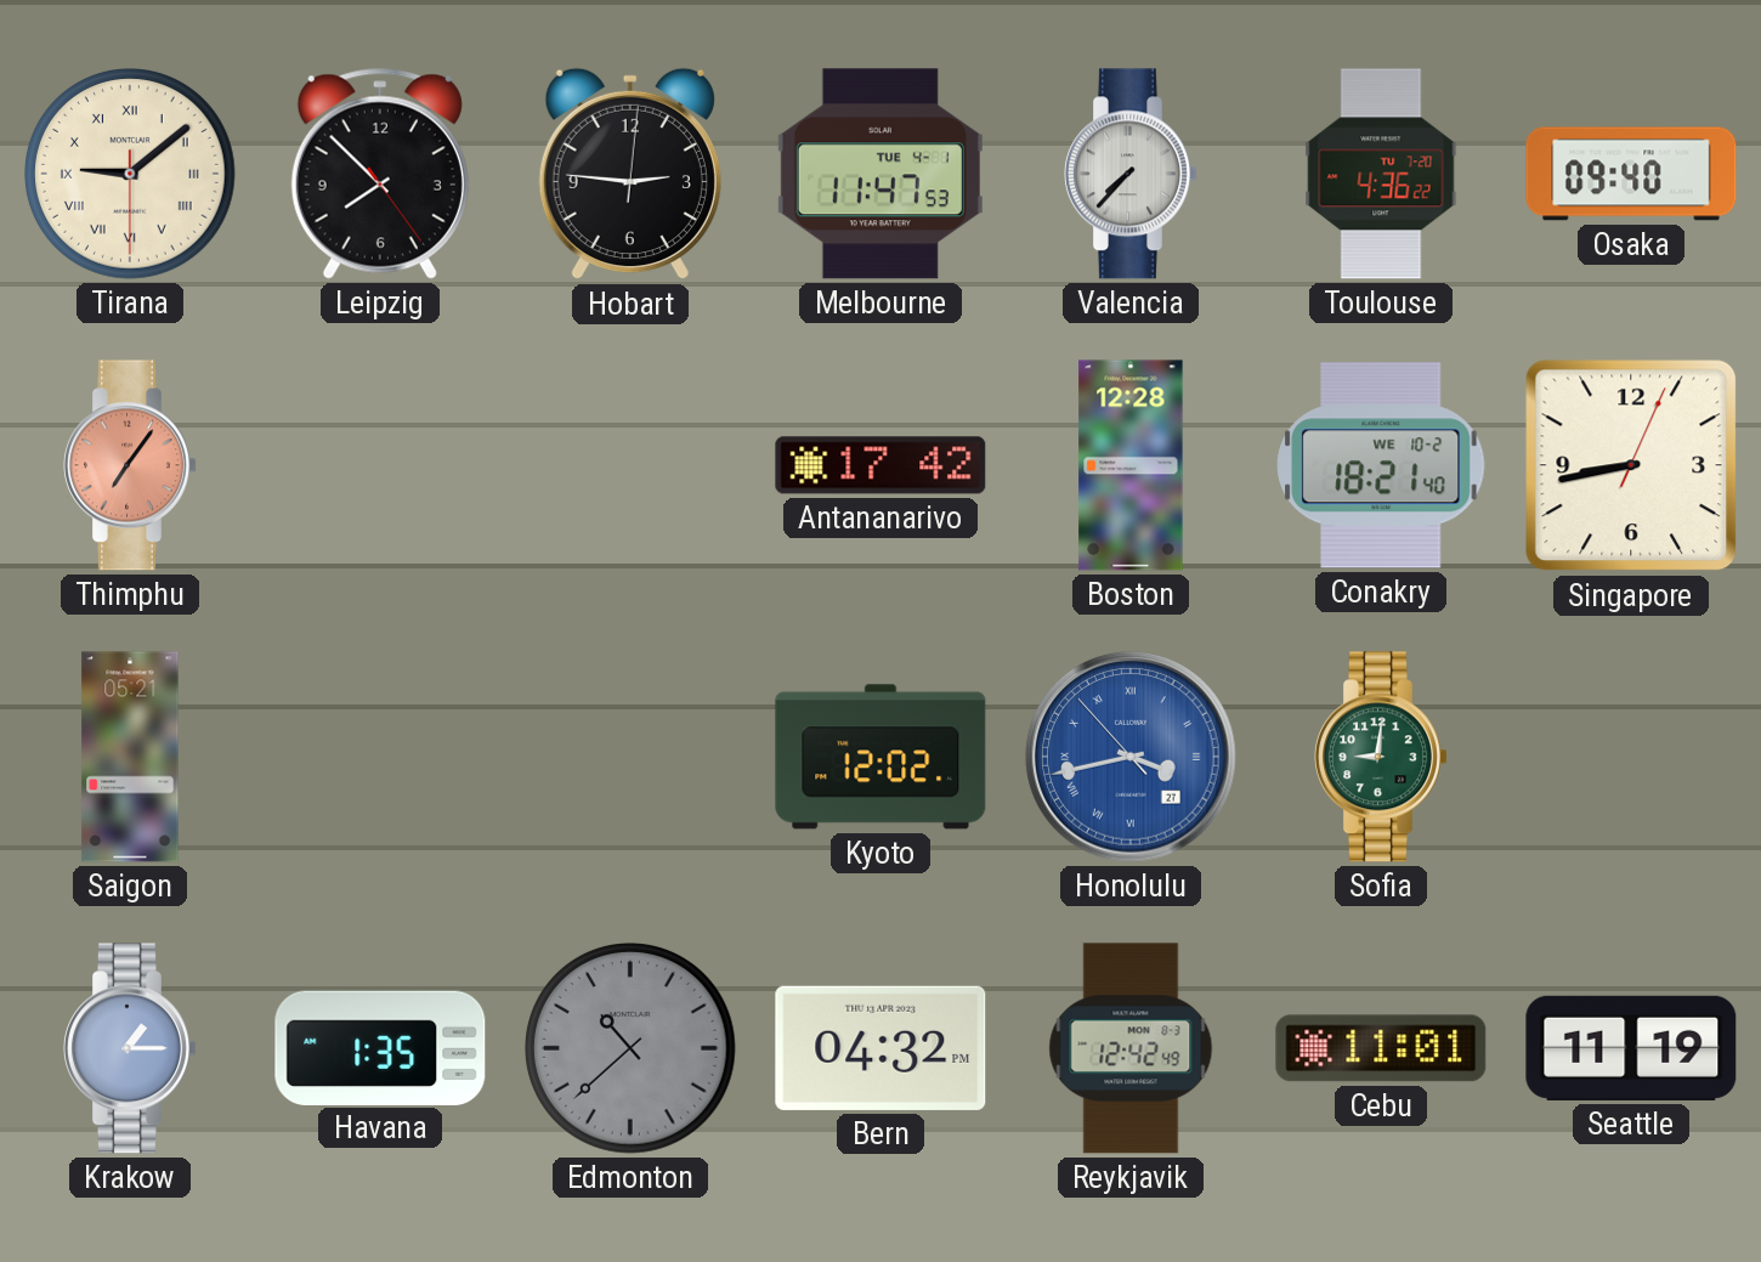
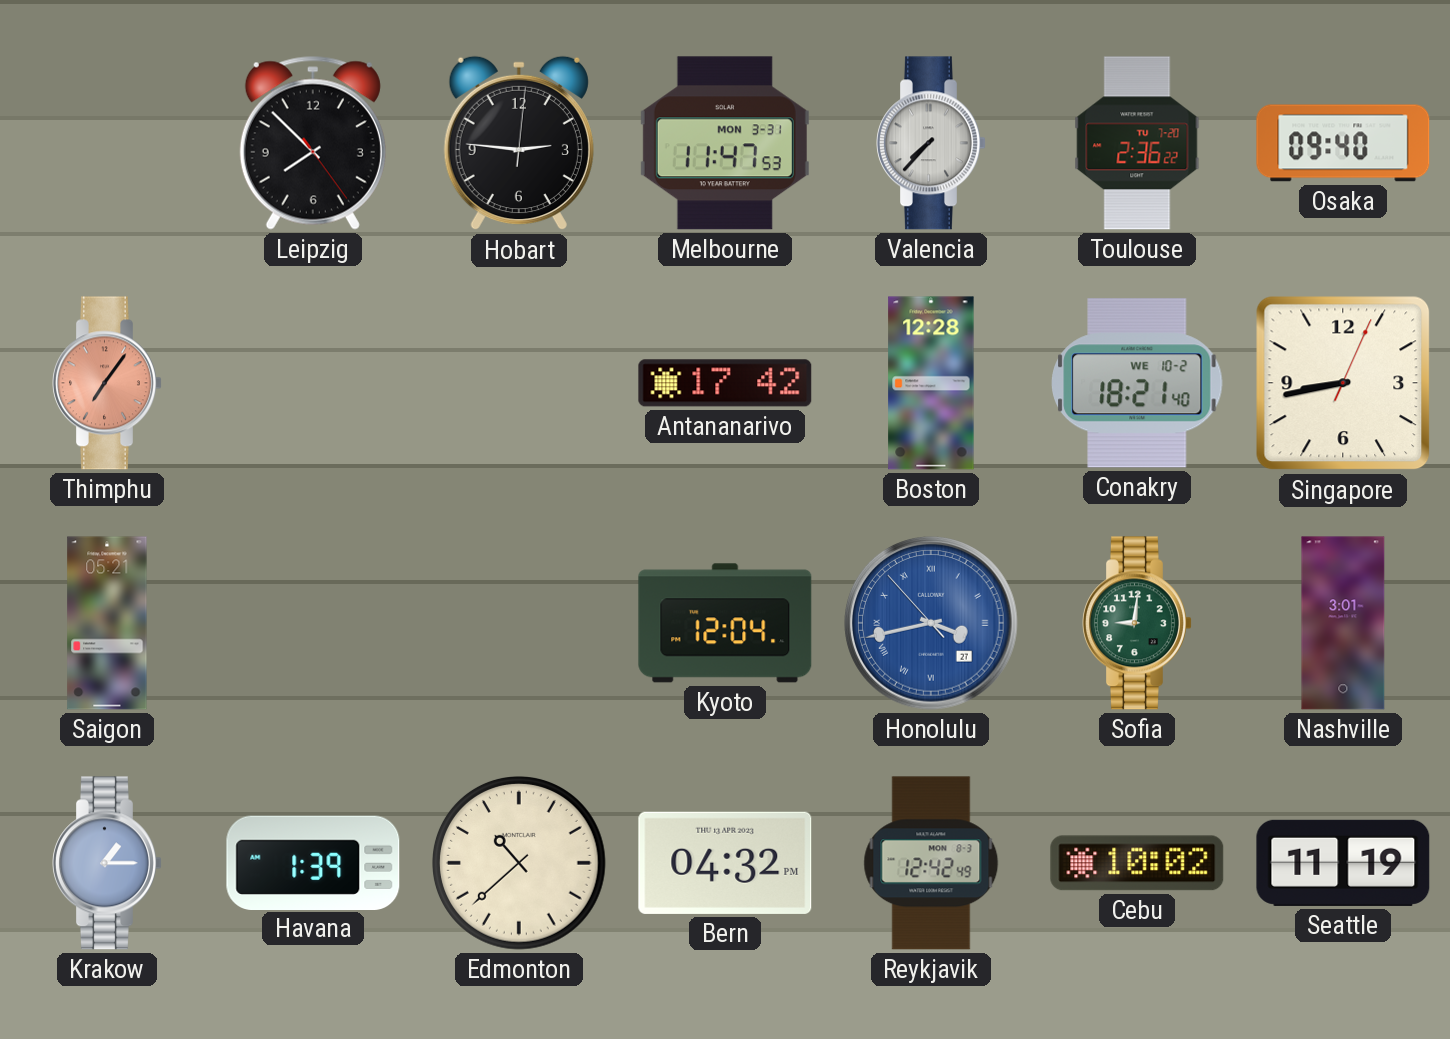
Tirana: 9:08 -> none (131, 175)
Melbourne date: TUE 4-1 -> MON 3-31 (725, 143)
Toulouse: 4:36 -> 2:36 (1137, 143)
Kyoto: 12:02 -> 12:04 (725, 623)
Nashville: none -> 3:01 (1343, 623)
Havana: 1:35 -> 1:39 (313, 862)
Edmonton dial: grey -> cream (520, 864)
Cebu: 11:01 -> 10:02 (1137, 863)
